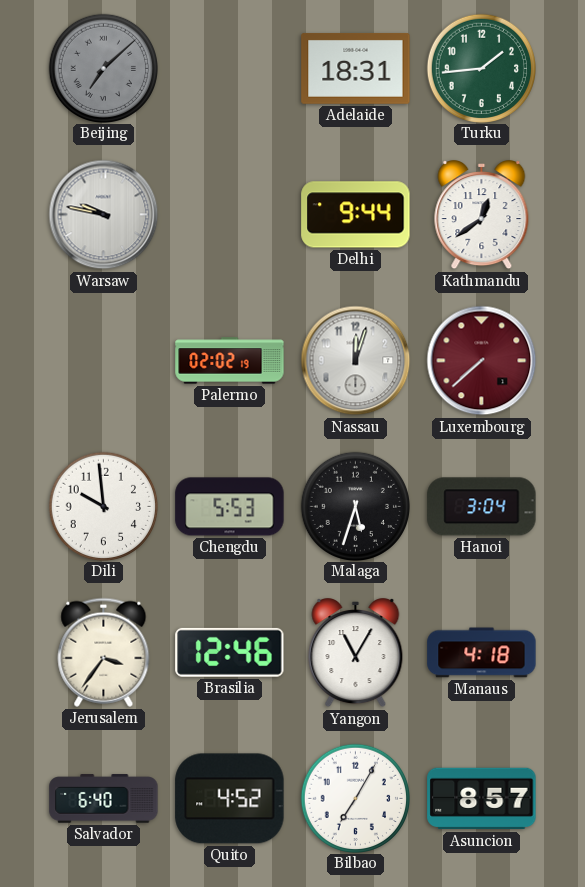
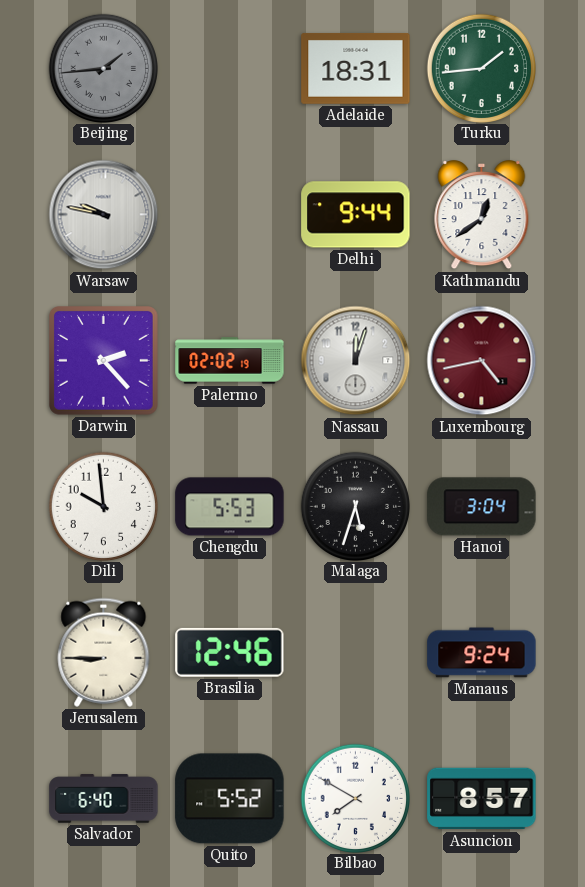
Beijing: 7:08 -> 1:44 (103, 68)
Darwin: none -> 2:23 (104, 361)
Luxembourg: 7:38 -> 4:43 (482, 361)
Jerusalem: 3:36 -> 8:45 (104, 652)
Yangon: 11:05 -> none (356, 653)
Manaus: 4:18 -> 9:24 (482, 653)
Quito: 4:52 -> 5:52 (230, 799)
Bilbao: 7:05 -> 7:50 (355, 798)
